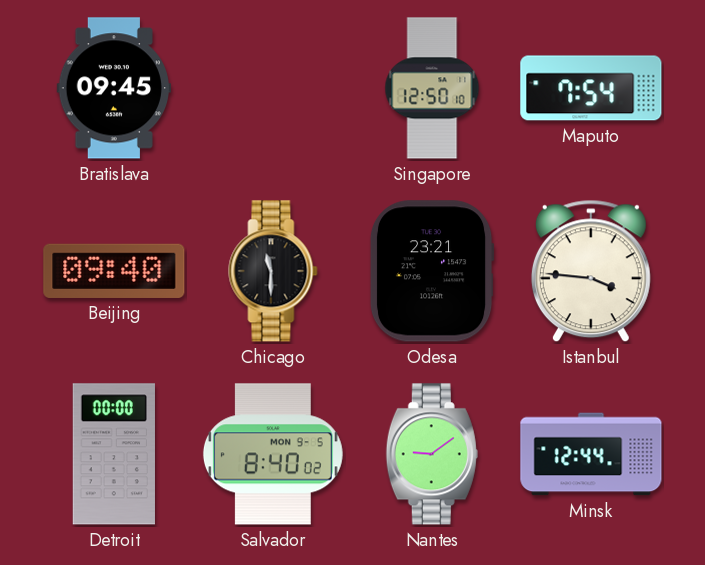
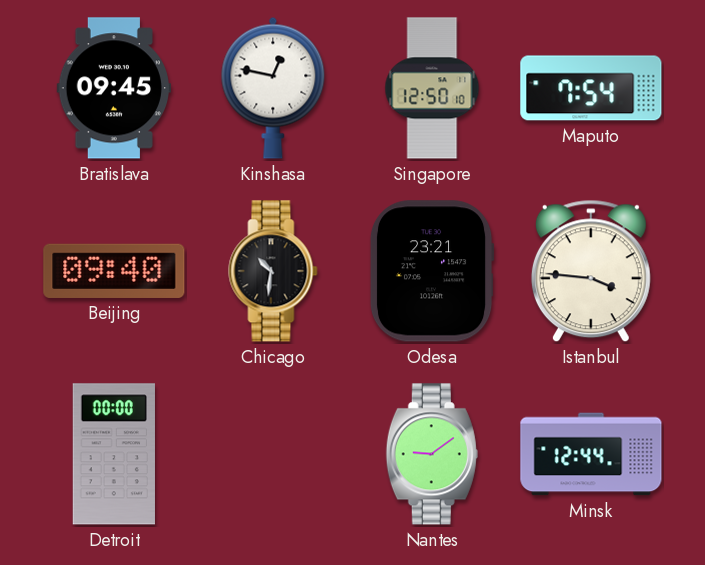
Kinshasa: none -> 12:47 (273, 88)
Chicago: 11:30 -> 10:31 (273, 271)
Salvador: 8:40 -> none (273, 454)
